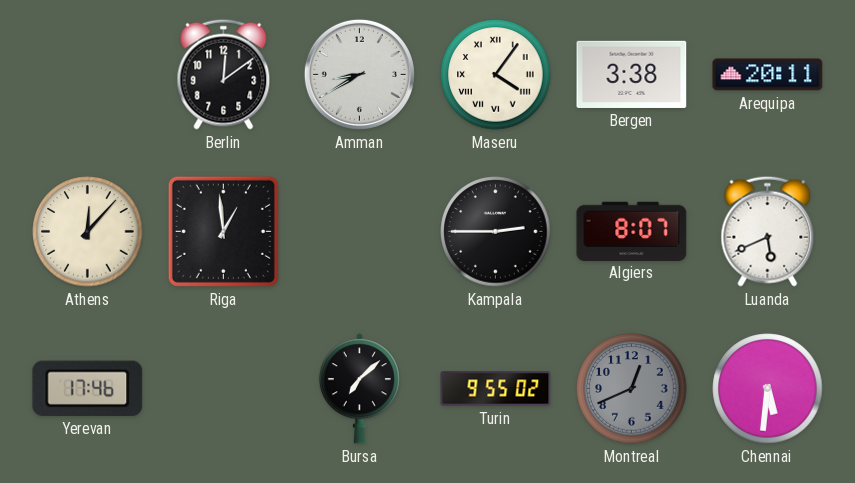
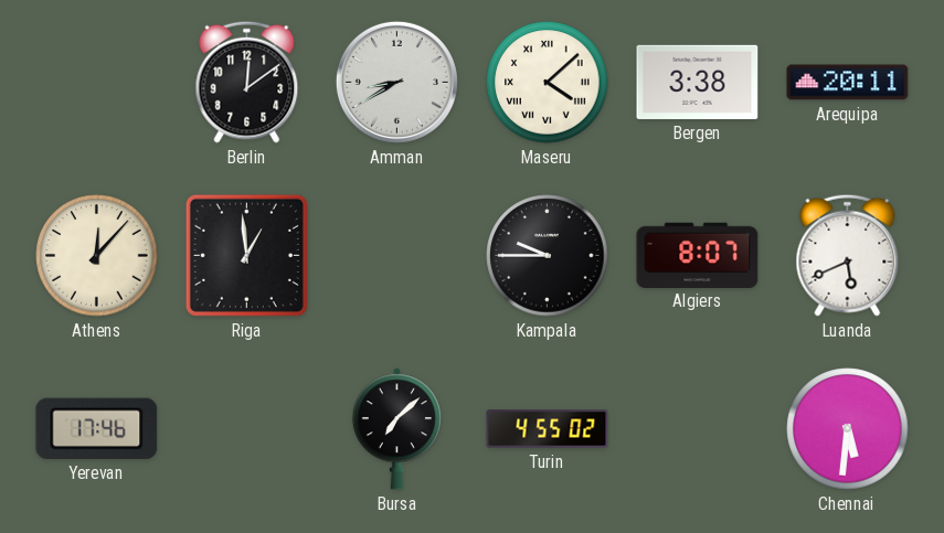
Maseru: 4:06 -> 4:08 (548, 83)
Kampala: 2:45 -> 9:45 (548, 256)
Turin: 9:55 -> 4:55 (548, 429)
Montreal: 12:41 -> none (632, 389)
